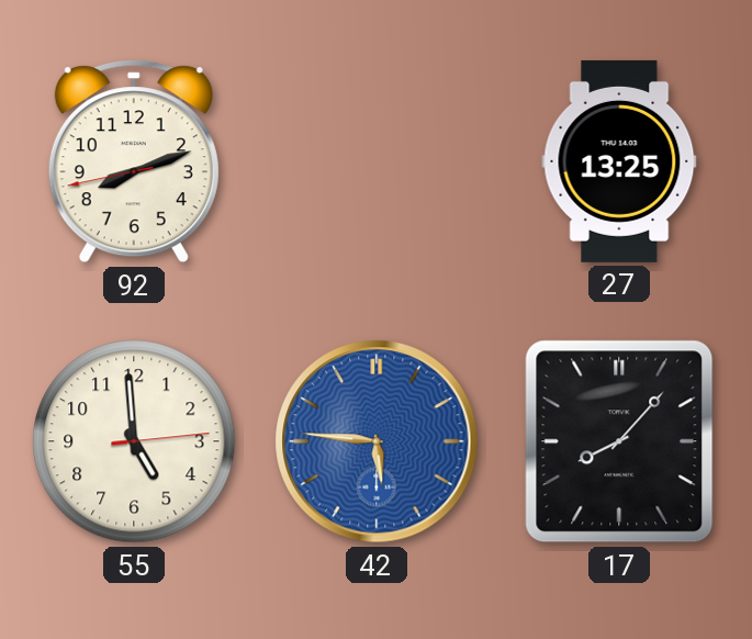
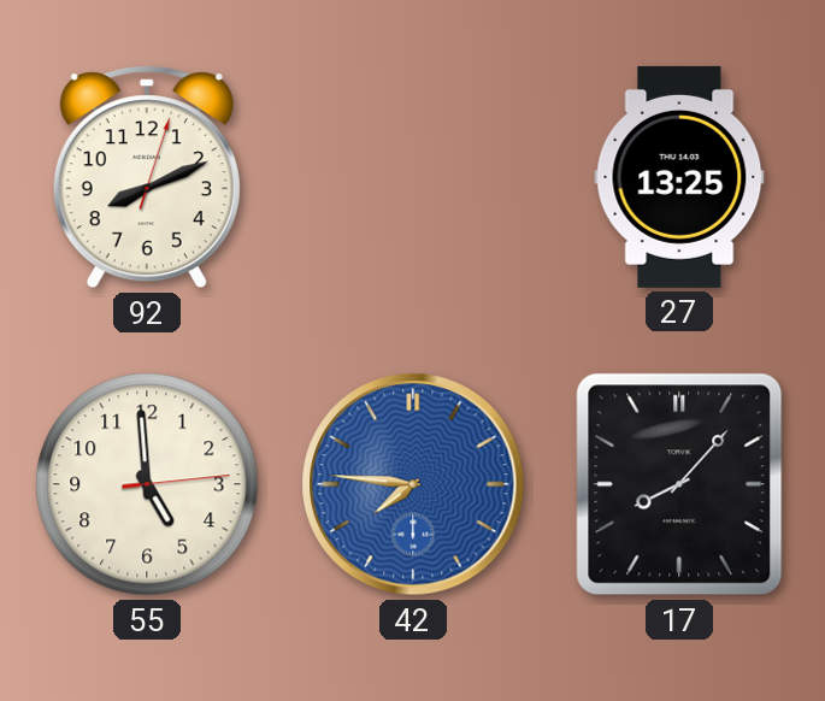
92: 8:11:43 -> 8:11:03 (147, 177)
42: 5:46 -> 7:46 (413, 484)
